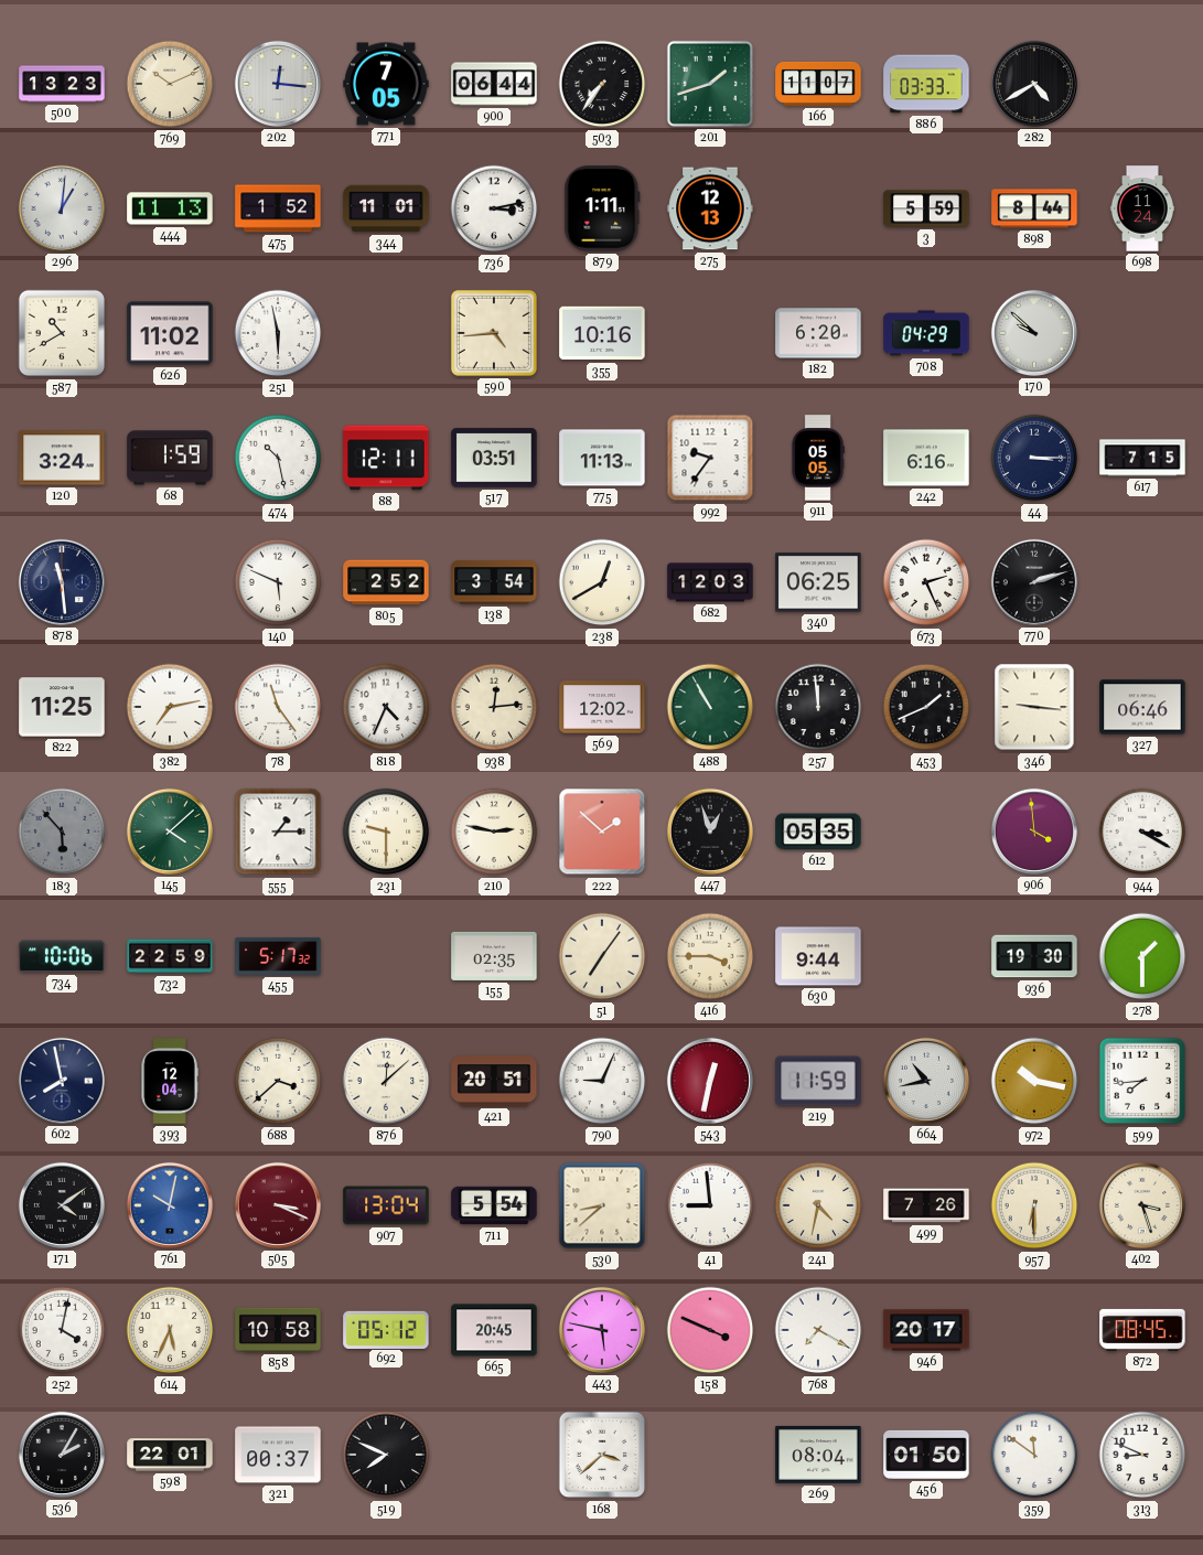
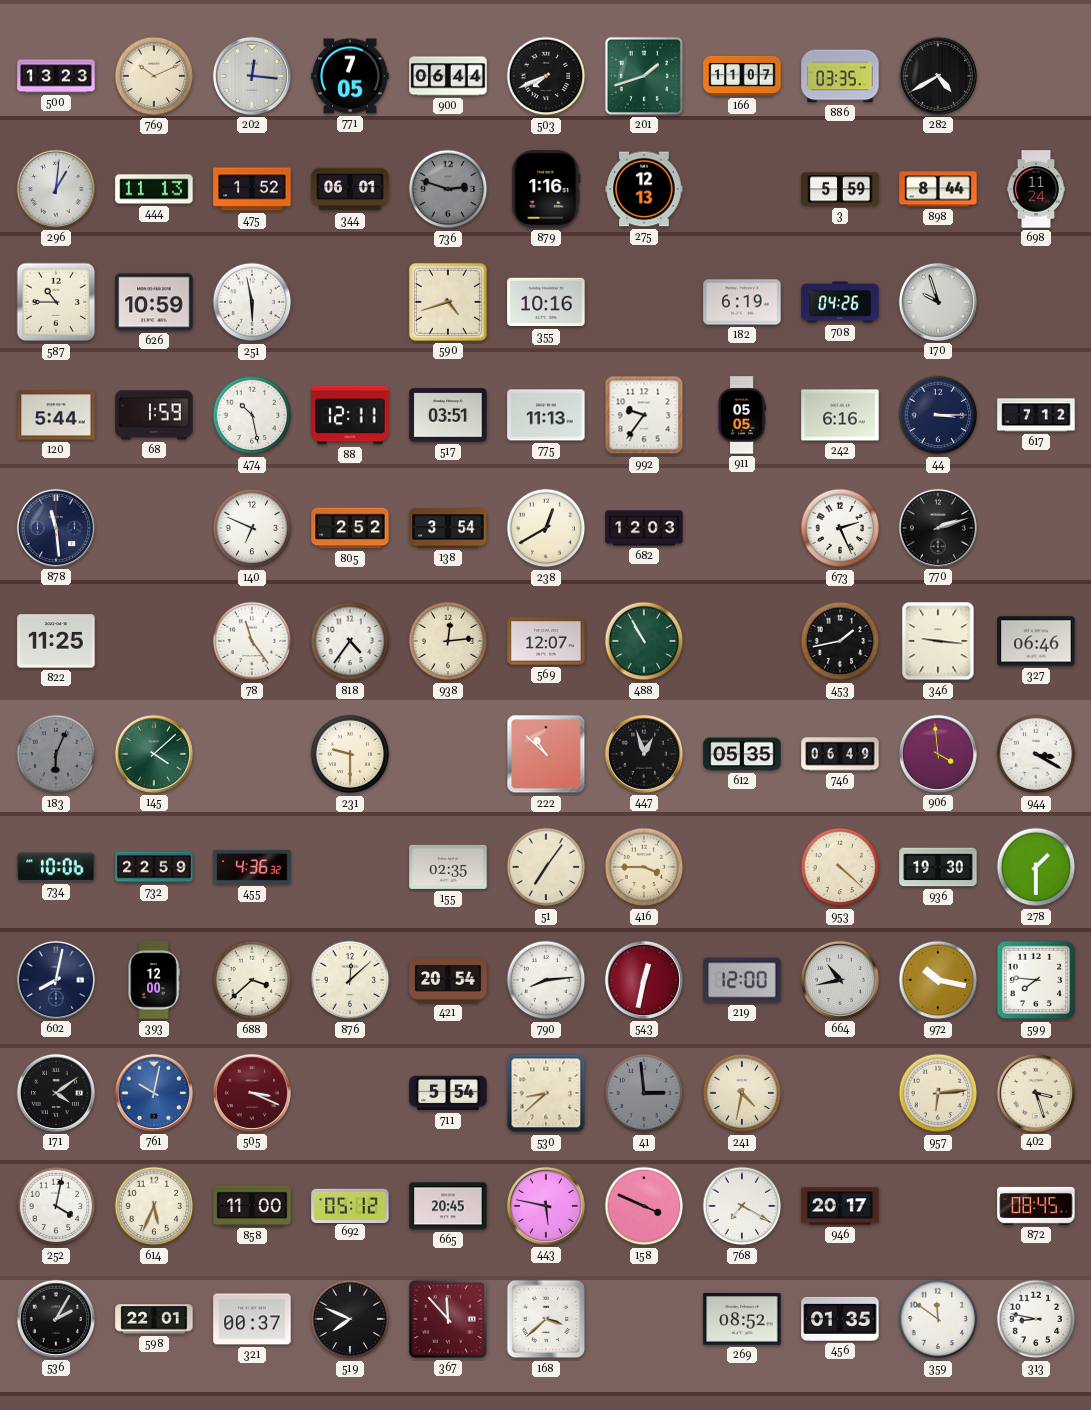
503: 7:36 -> 7:41 (546, 76)
886: 03:33 -> 03:35 (840, 76)
344: 11:01 -> 06:01 (350, 189)
736: 3:13 -> 2:48 (448, 189)
736 dial: white -> grey (448, 189)
879: 1:11 -> 1:16 (546, 189)
587: 10:40 -> 10:45 (56, 302)
626: 11:02 -> 10:59 (154, 302)
590: 4:44 -> 4:42 (448, 302)
182: 6:20 -> 6:19 (742, 302)
708: 04:29 -> 04:26 (840, 302)
170: 9:52 -> 9:57 (938, 302)
120: 3:24 -> 5:44 (56, 415)
617: 7:15 -> 7:12 (1036, 415)
140: 5:49 -> 6:49 (252, 528)
340: 06:25 -> none (818, 582)
382: 7:13 -> none (170, 707)
818: 4:34 -> 4:36 (350, 641)
569: 12:02 -> 12:07 (546, 641)
257: 11:59 -> none (818, 707)
453: 1:41 -> 1:43 (840, 641)
183: 5:53 -> 6:04 (56, 754)
555: 1:15 -> none (278, 832)
210: 2:47 -> none (494, 832)
222: 1:52 -> 10:52 (546, 754)
746: none -> 06:49 (840, 754)
455: 5:17 -> 4:36 (252, 867)
630: 9:44 -> none (818, 956)
953: none -> 4:22 (840, 867)
602: 7:58 -> 8:02 (56, 980)
393: 12:04 -> 12:00 (154, 980)
421: 20:51 -> 20:54 (448, 980)
790: 9:04 -> 8:14 (546, 980)
219: 11:59 -> 12:00 (742, 980)
599: 7:44 -> 7:46 (1036, 980)
907: 13:04 -> none (386, 1205)
41: 8:59 -> 2:59 (644, 1093)
41 dial: white -> grey (644, 1093)
499: 7:26 -> none (926, 1205)
957: 6:30 -> 6:14 (938, 1093)
858: 10:58 -> 11:00 (252, 1206)
367: none -> 11:53 (448, 1319)
269: 08:04 -> 08:52 (742, 1319)
456: 01:50 -> 01:35 (840, 1319)
313: 8:49 -> 8:47 (1036, 1319)
